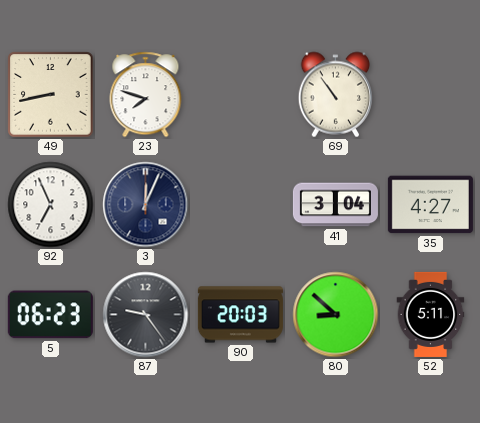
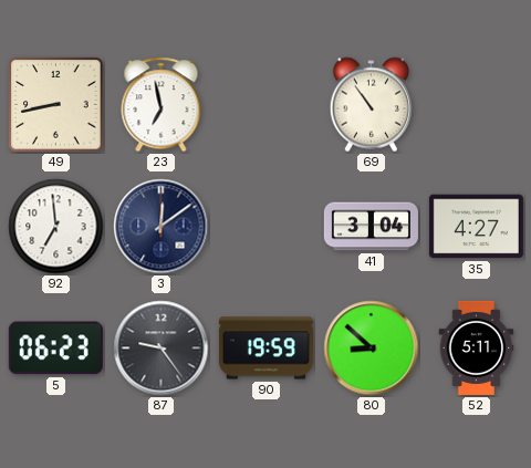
23: 7:48 -> 6:58 (162, 105)
92: 6:56 -> 6:59 (56, 227)
3: 12:04 -> 12:09 (162, 227)
90: 20:03 -> 19:59 (265, 349)
